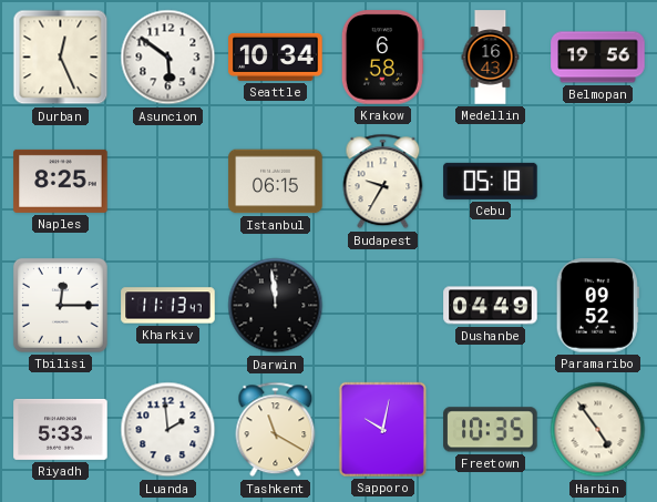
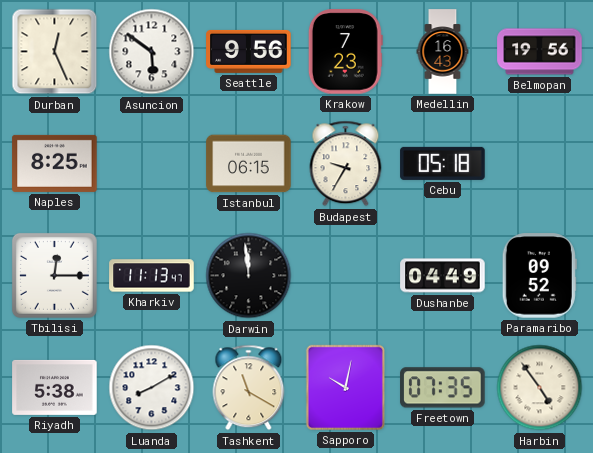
Seattle: 10:34 -> 9:56 (249, 51)
Krakow: 6:58 -> 7:23 (345, 52)
Riyadh: 5:33 -> 5:38 (55, 387)
Luanda: 1:59 -> 8:10 (152, 388)
Freetown: 10:35 -> 07:35 (443, 388)
